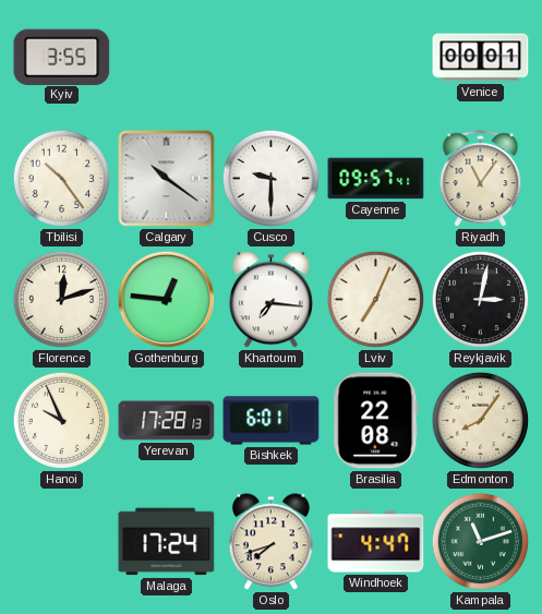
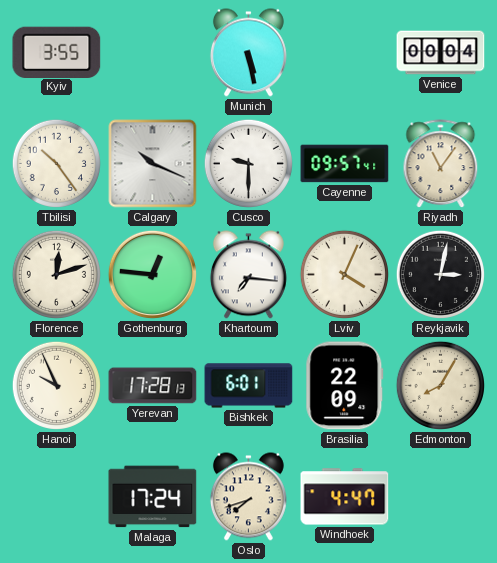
Munich: none -> 5:28 (248, 53)
Venice: 00:01 -> 00:04 (441, 53)
Calgary: 10:21 -> 10:19 (153, 164)
Lviv: 7:04 -> 4:04 (344, 274)
Brasilia: 22:08 -> 22:09 (345, 386)
Edmonton: 8:06 -> 8:05 (440, 385)
Kampala: 11:12 -> none (480, 541)
